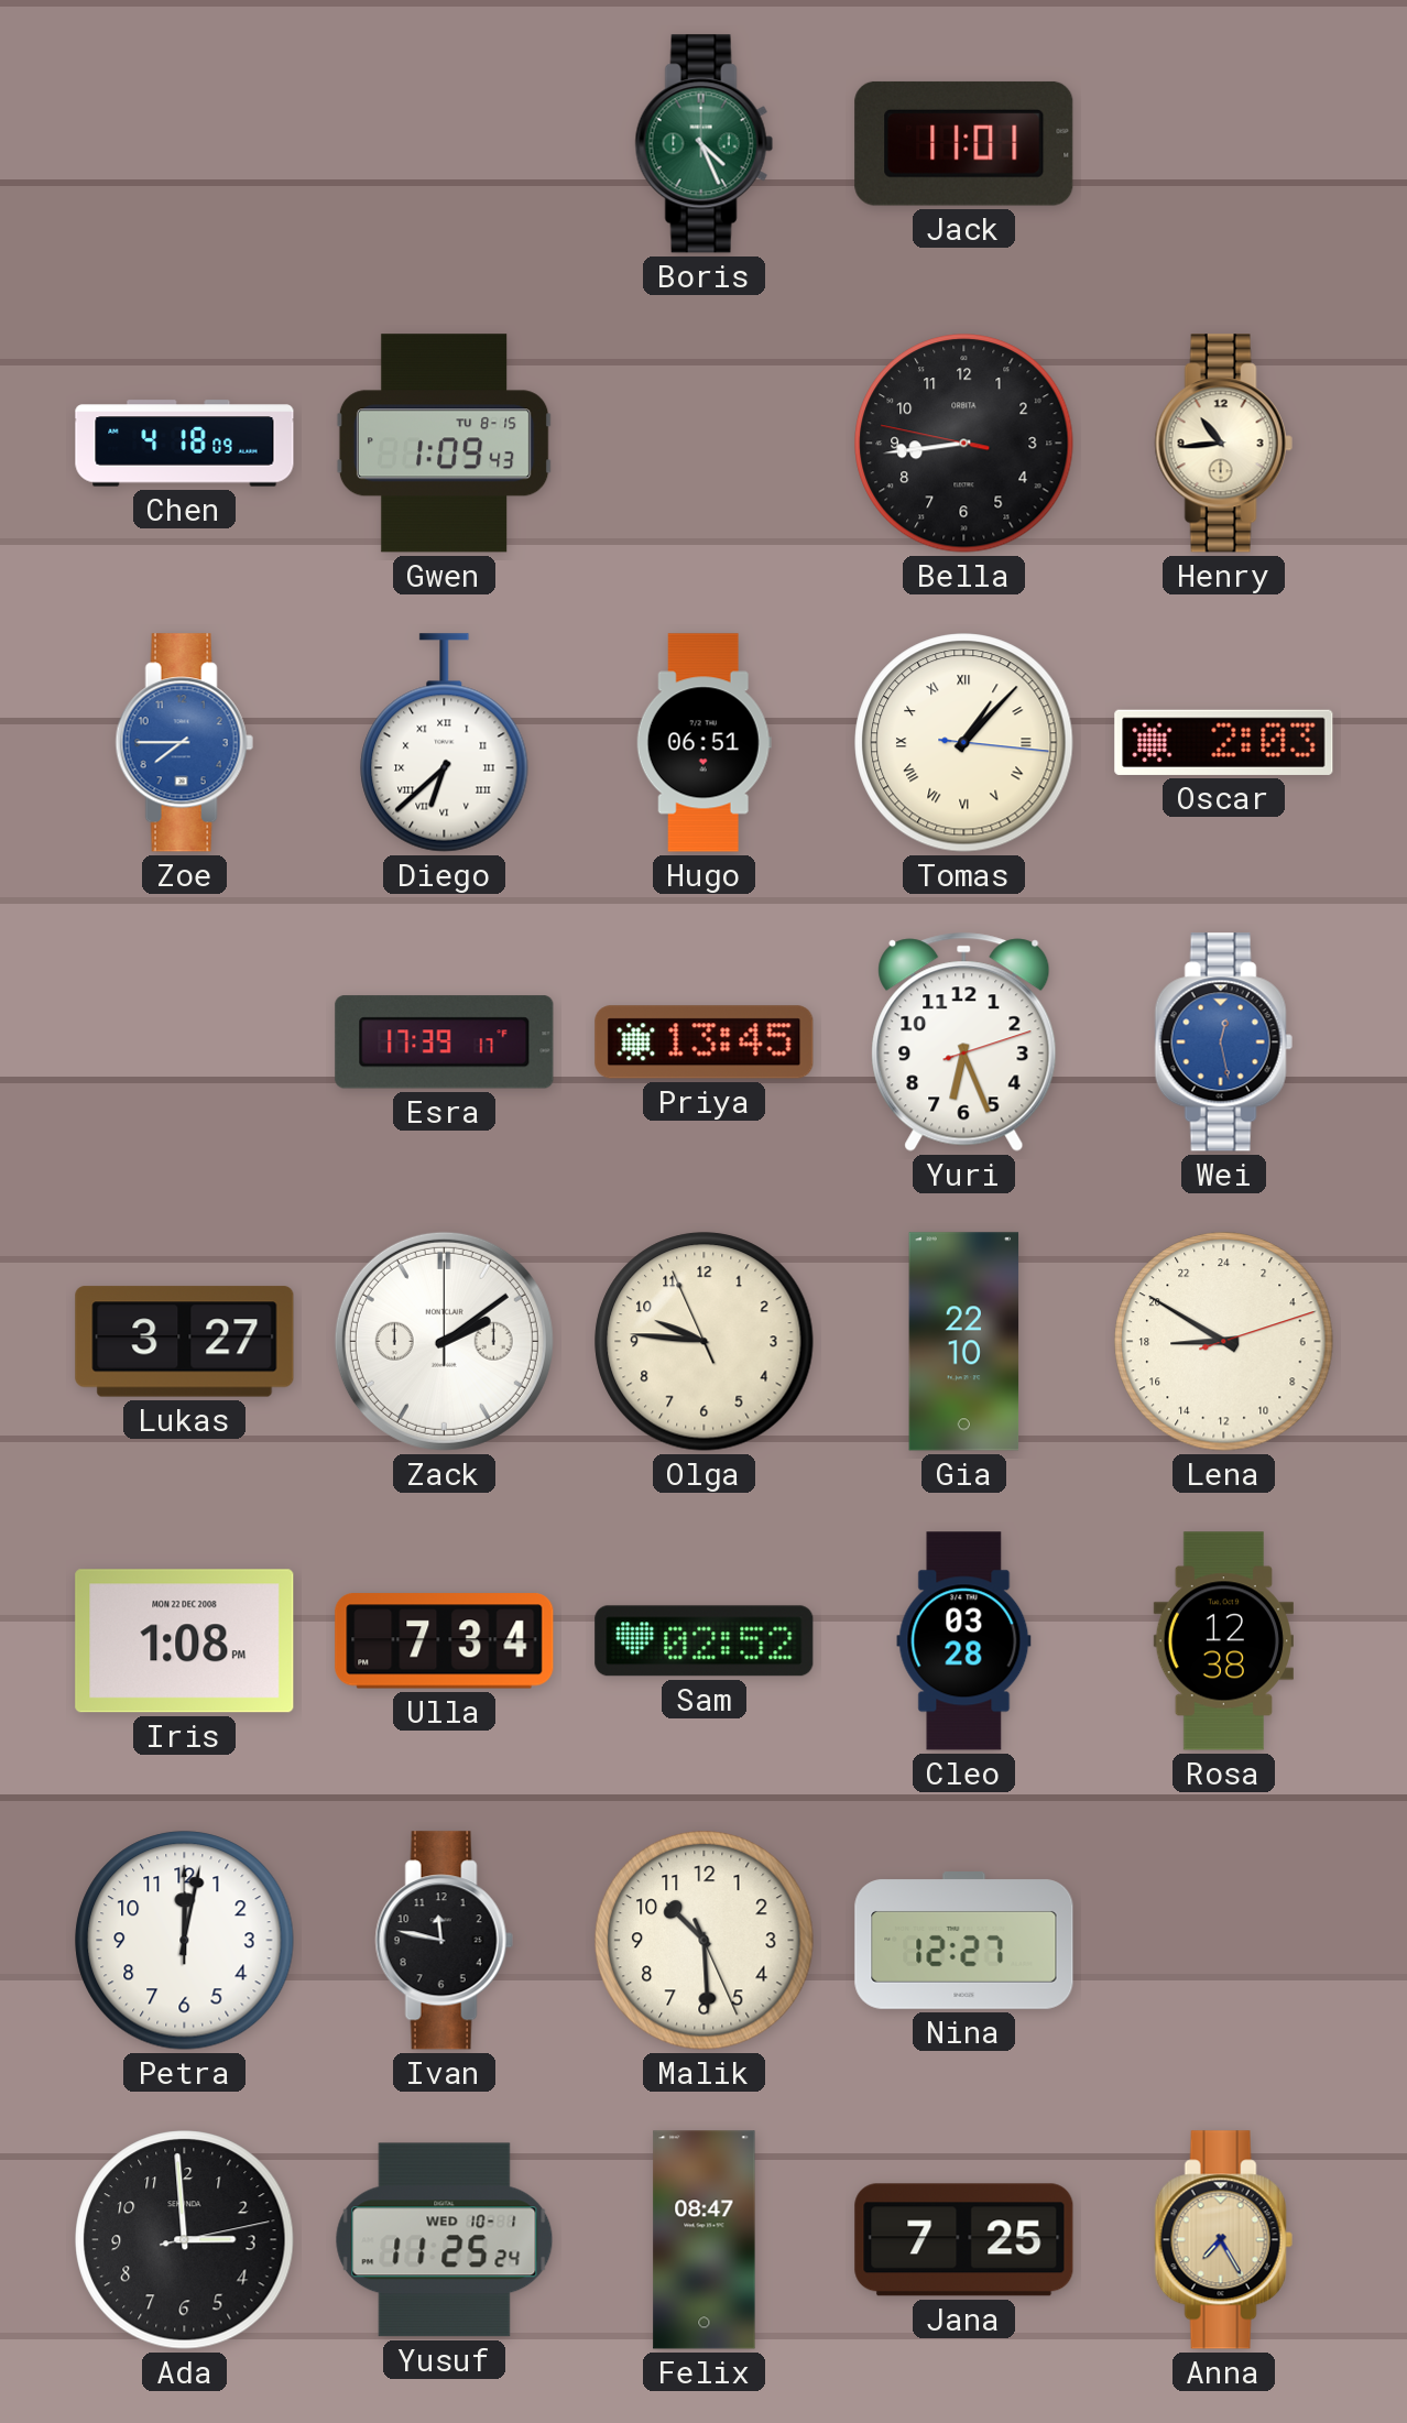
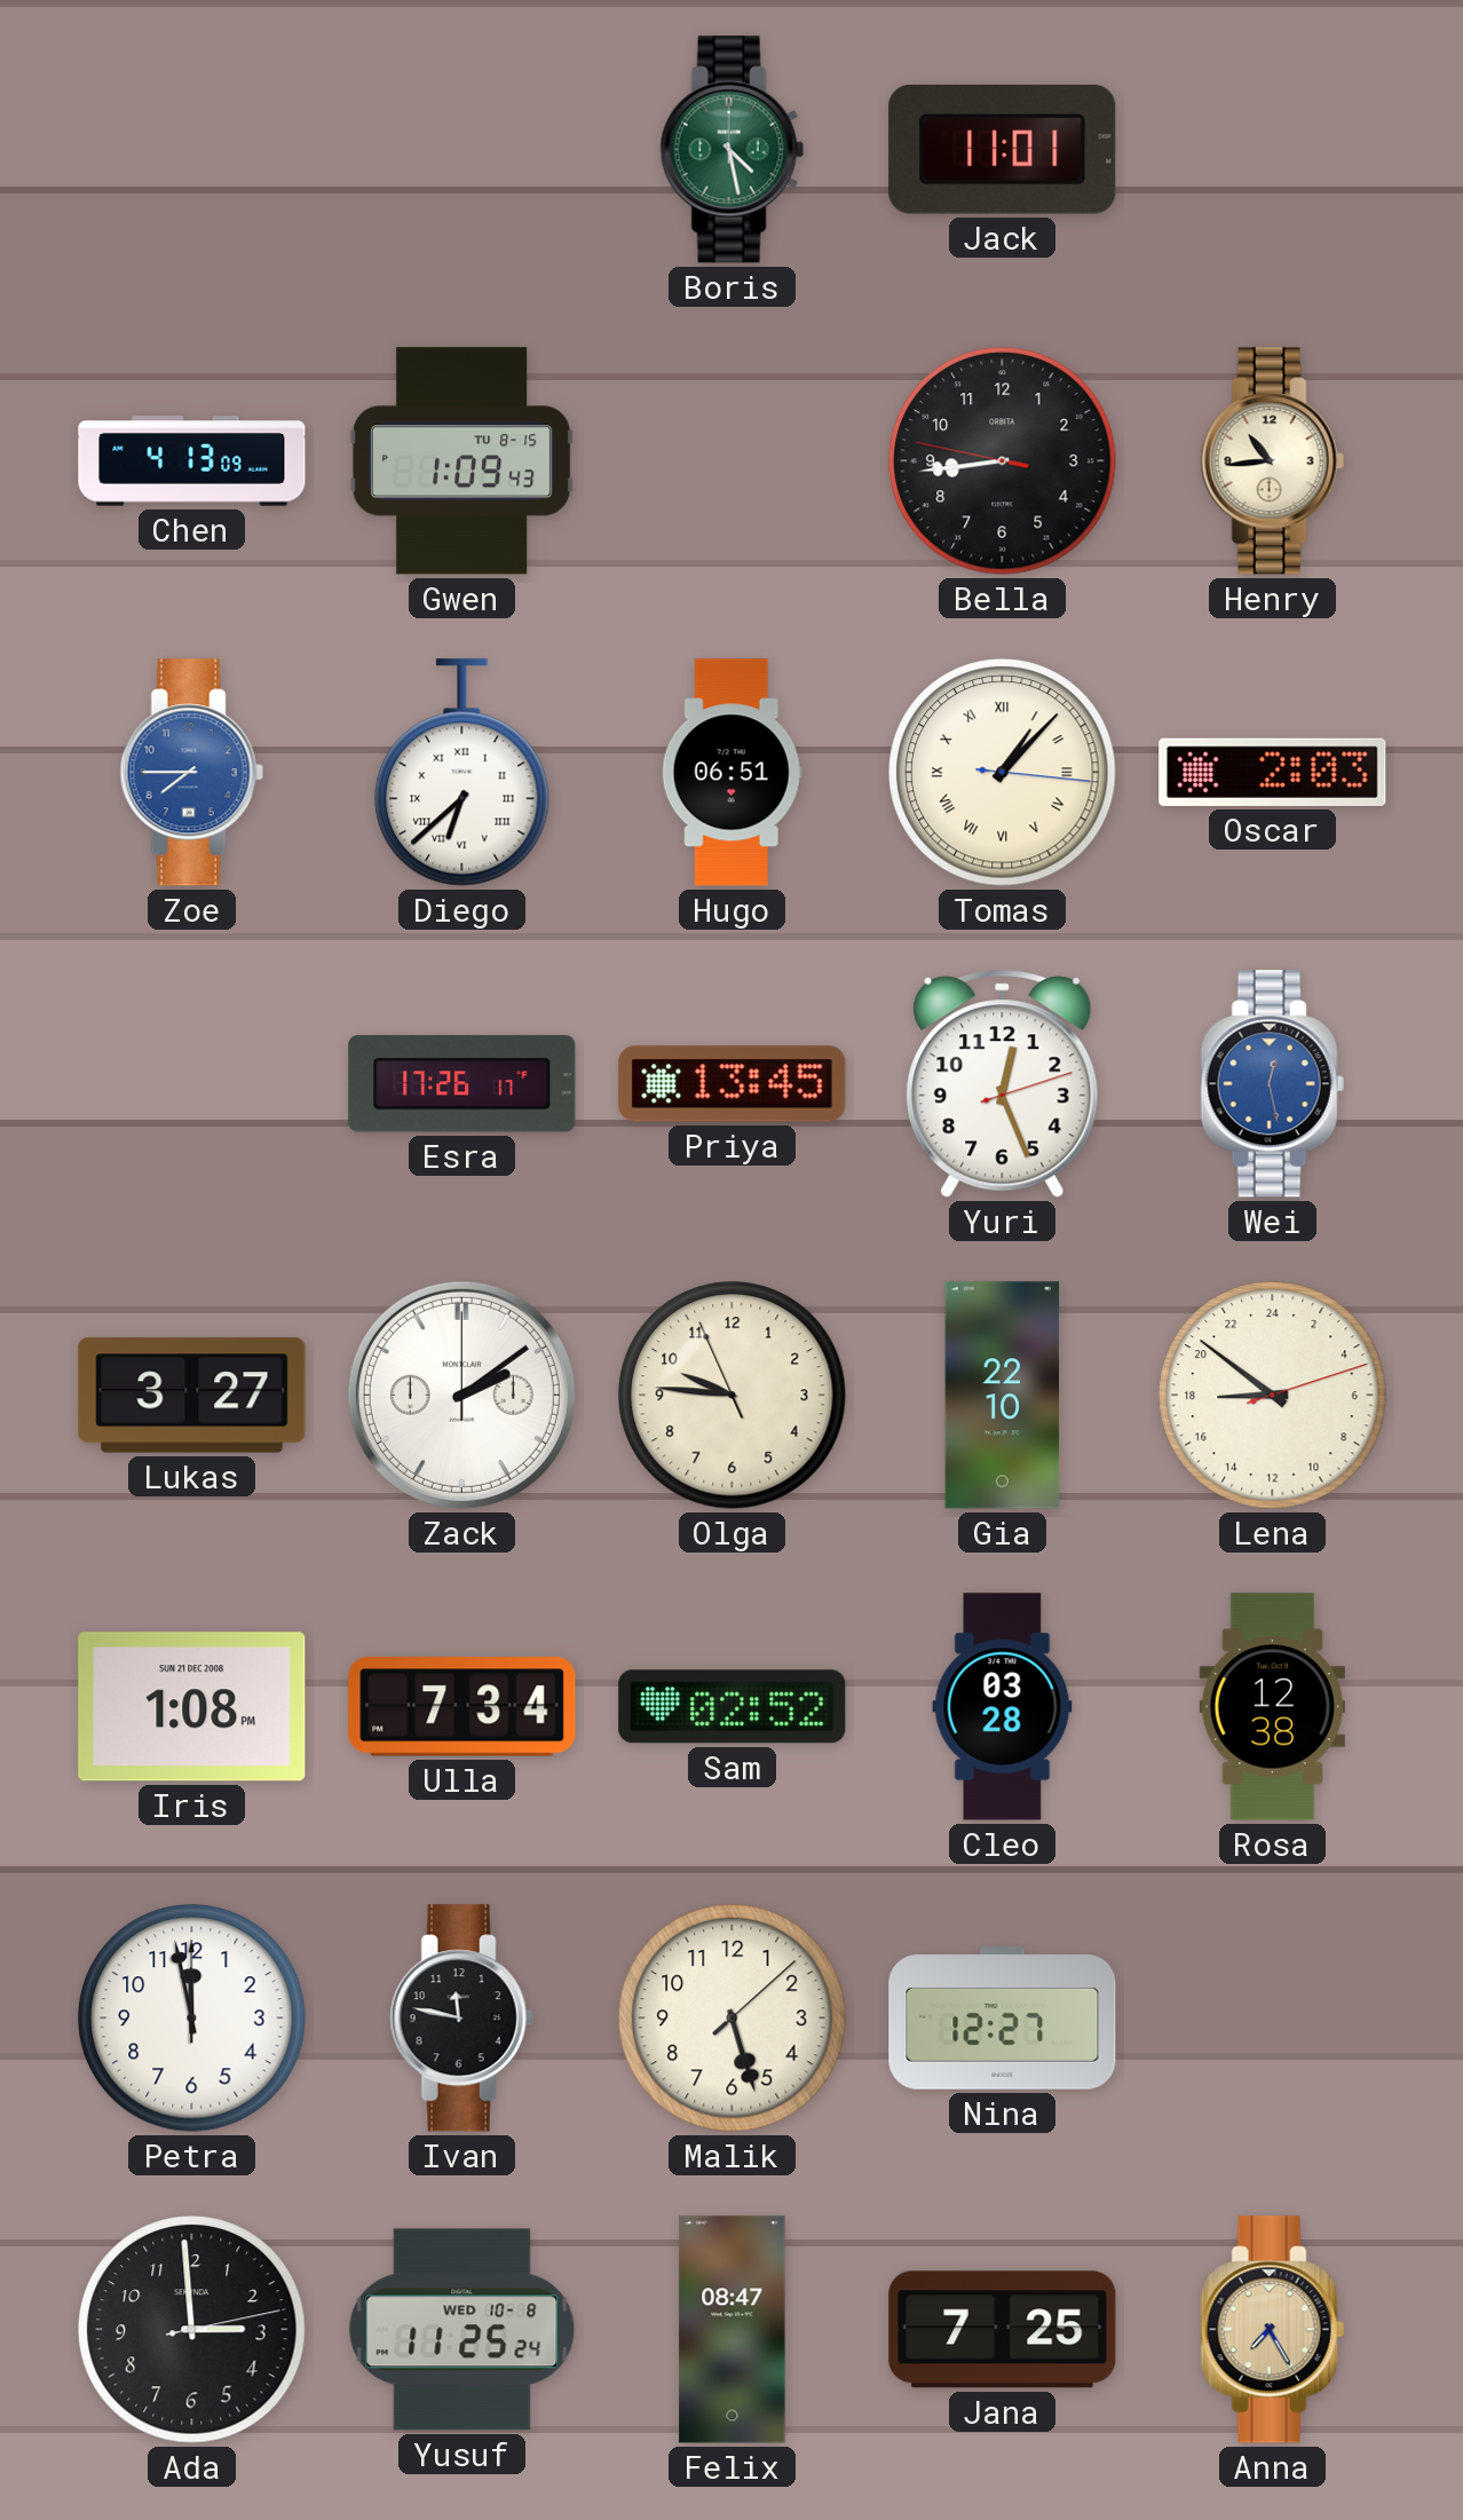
Boris: 4:26 -> 4:28 (731, 150)
Chen: 4:18 -> 4:13 (192, 461)
Esra: 17:39 -> 17:26 (462, 1084)
Yuri: 6:26 -> 12:26 (1003, 1083)
Lena: 17:50 -> 17:51 (1273, 1396)
Iris date: MON 22 DEC 2008 -> SUN 21 DEC 2008 (192, 1707)
Petra: 12:02 -> 11:58 (192, 2019)
Malik: 10:29 -> 5:27 (733, 2019)
Yusuf date: WED 10-1 -> WED 10-8 (462, 2330)
